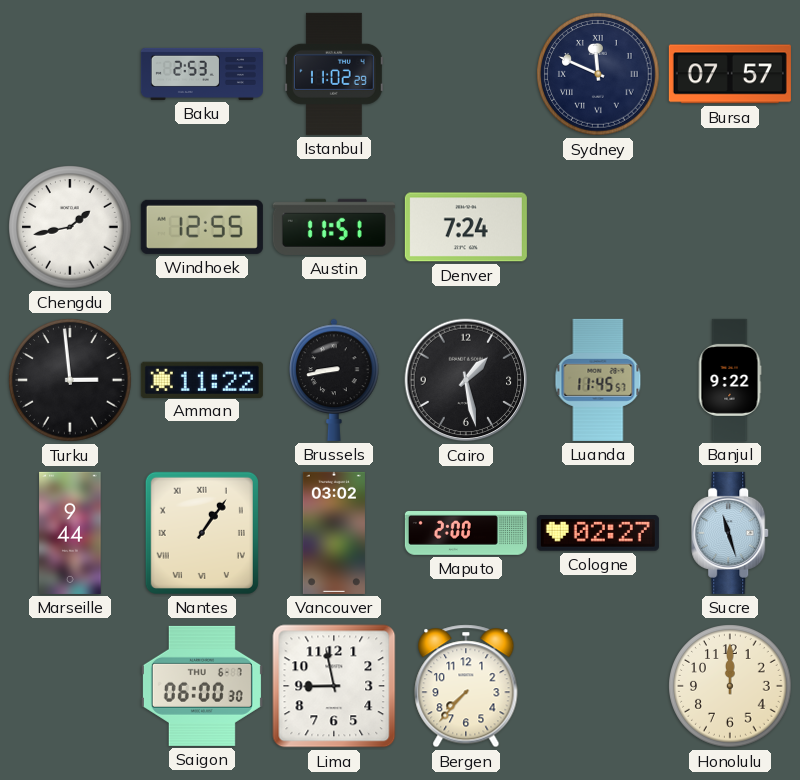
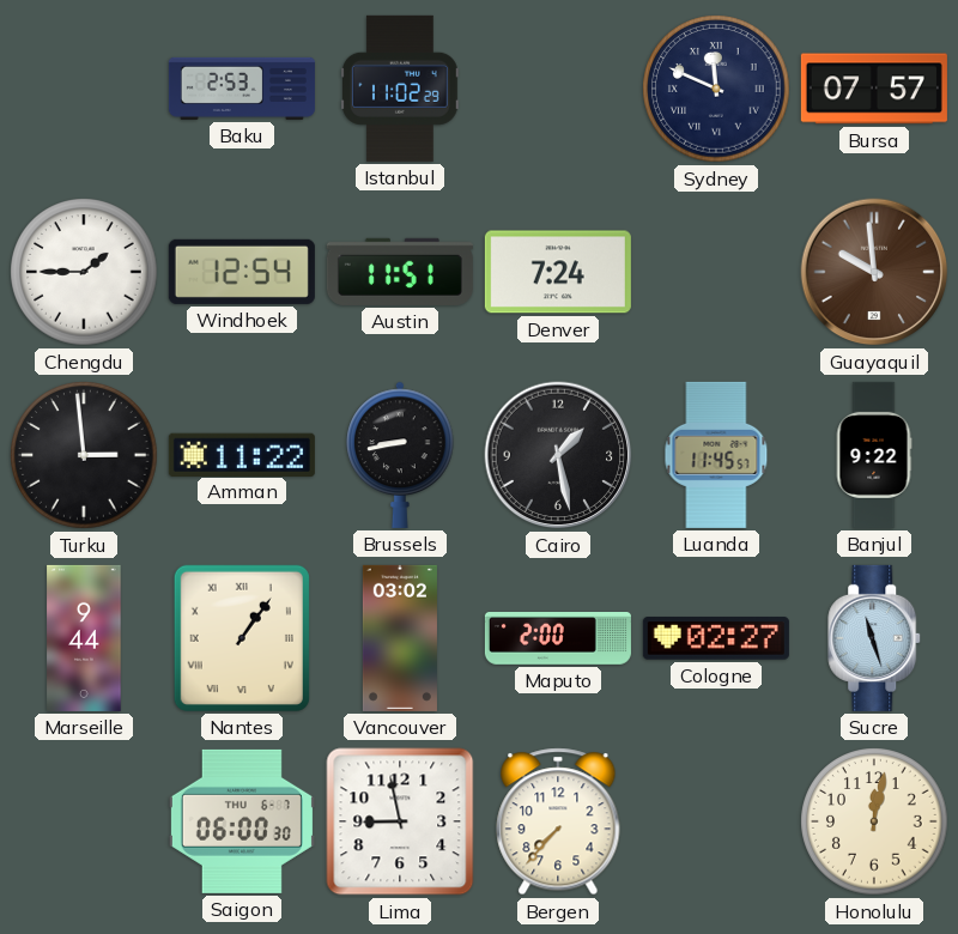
Chengdu: 1:43 -> 1:45 (84, 272)
Windhoek: 12:55 -> 12:54 (242, 272)
Guayaquil: none -> 9:59 (874, 272)
Honolulu: 12:00 -> 12:02 (874, 821)
